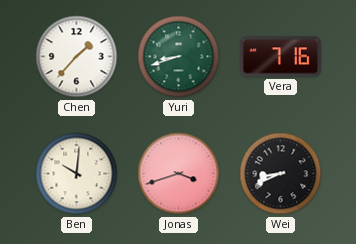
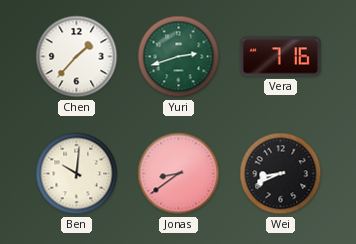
Yuri: 8:42 -> 2:42 (179, 57)
Jonas: 3:42 -> 8:39 (179, 174)
